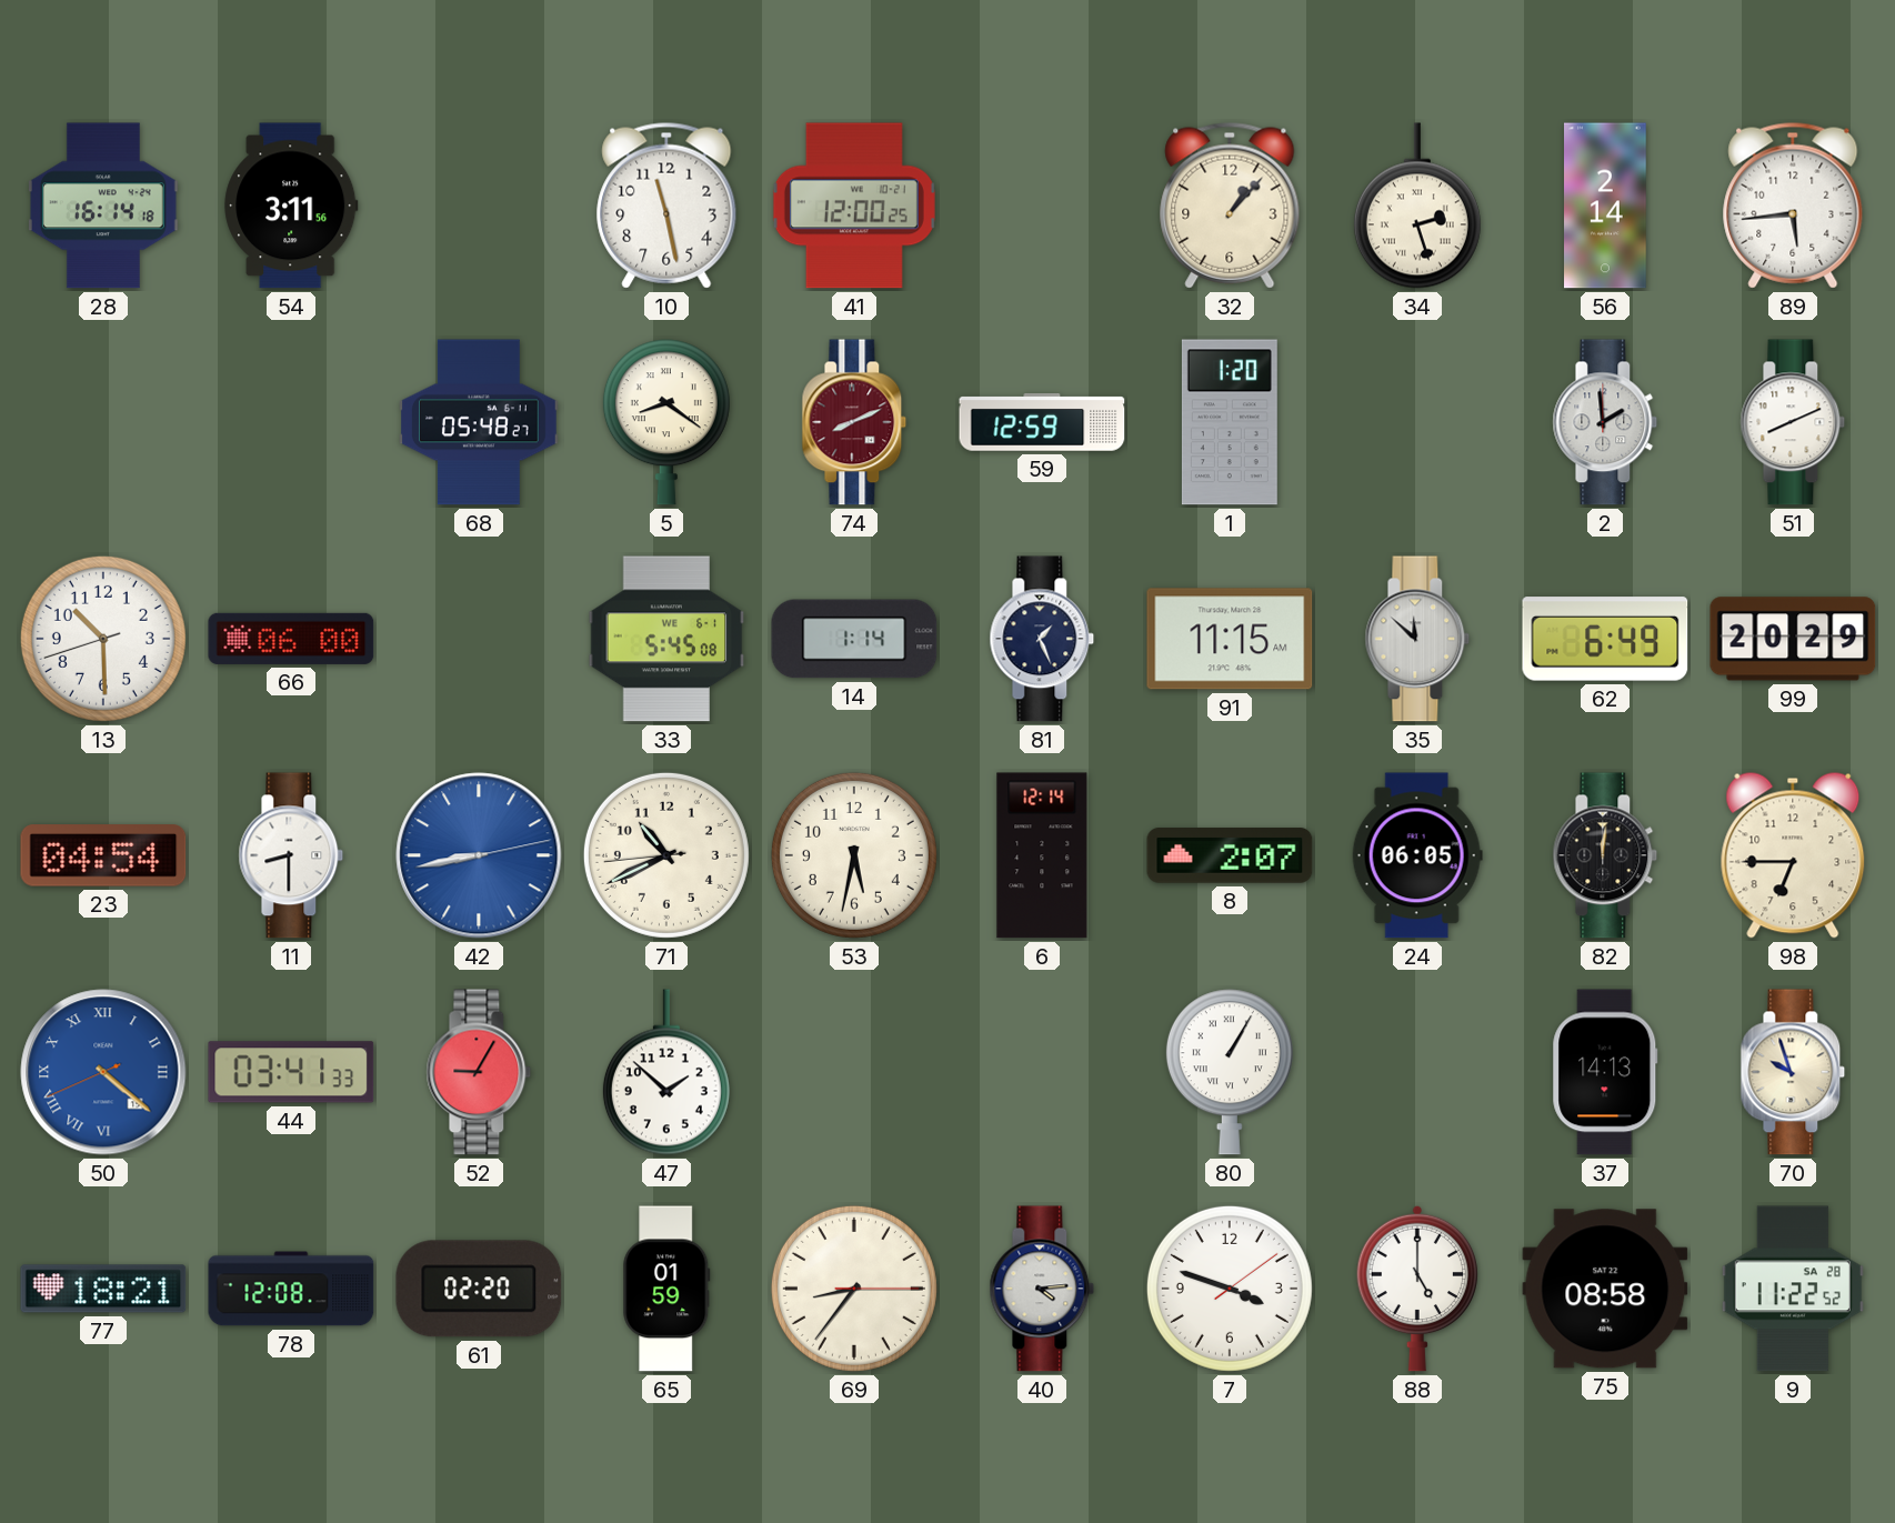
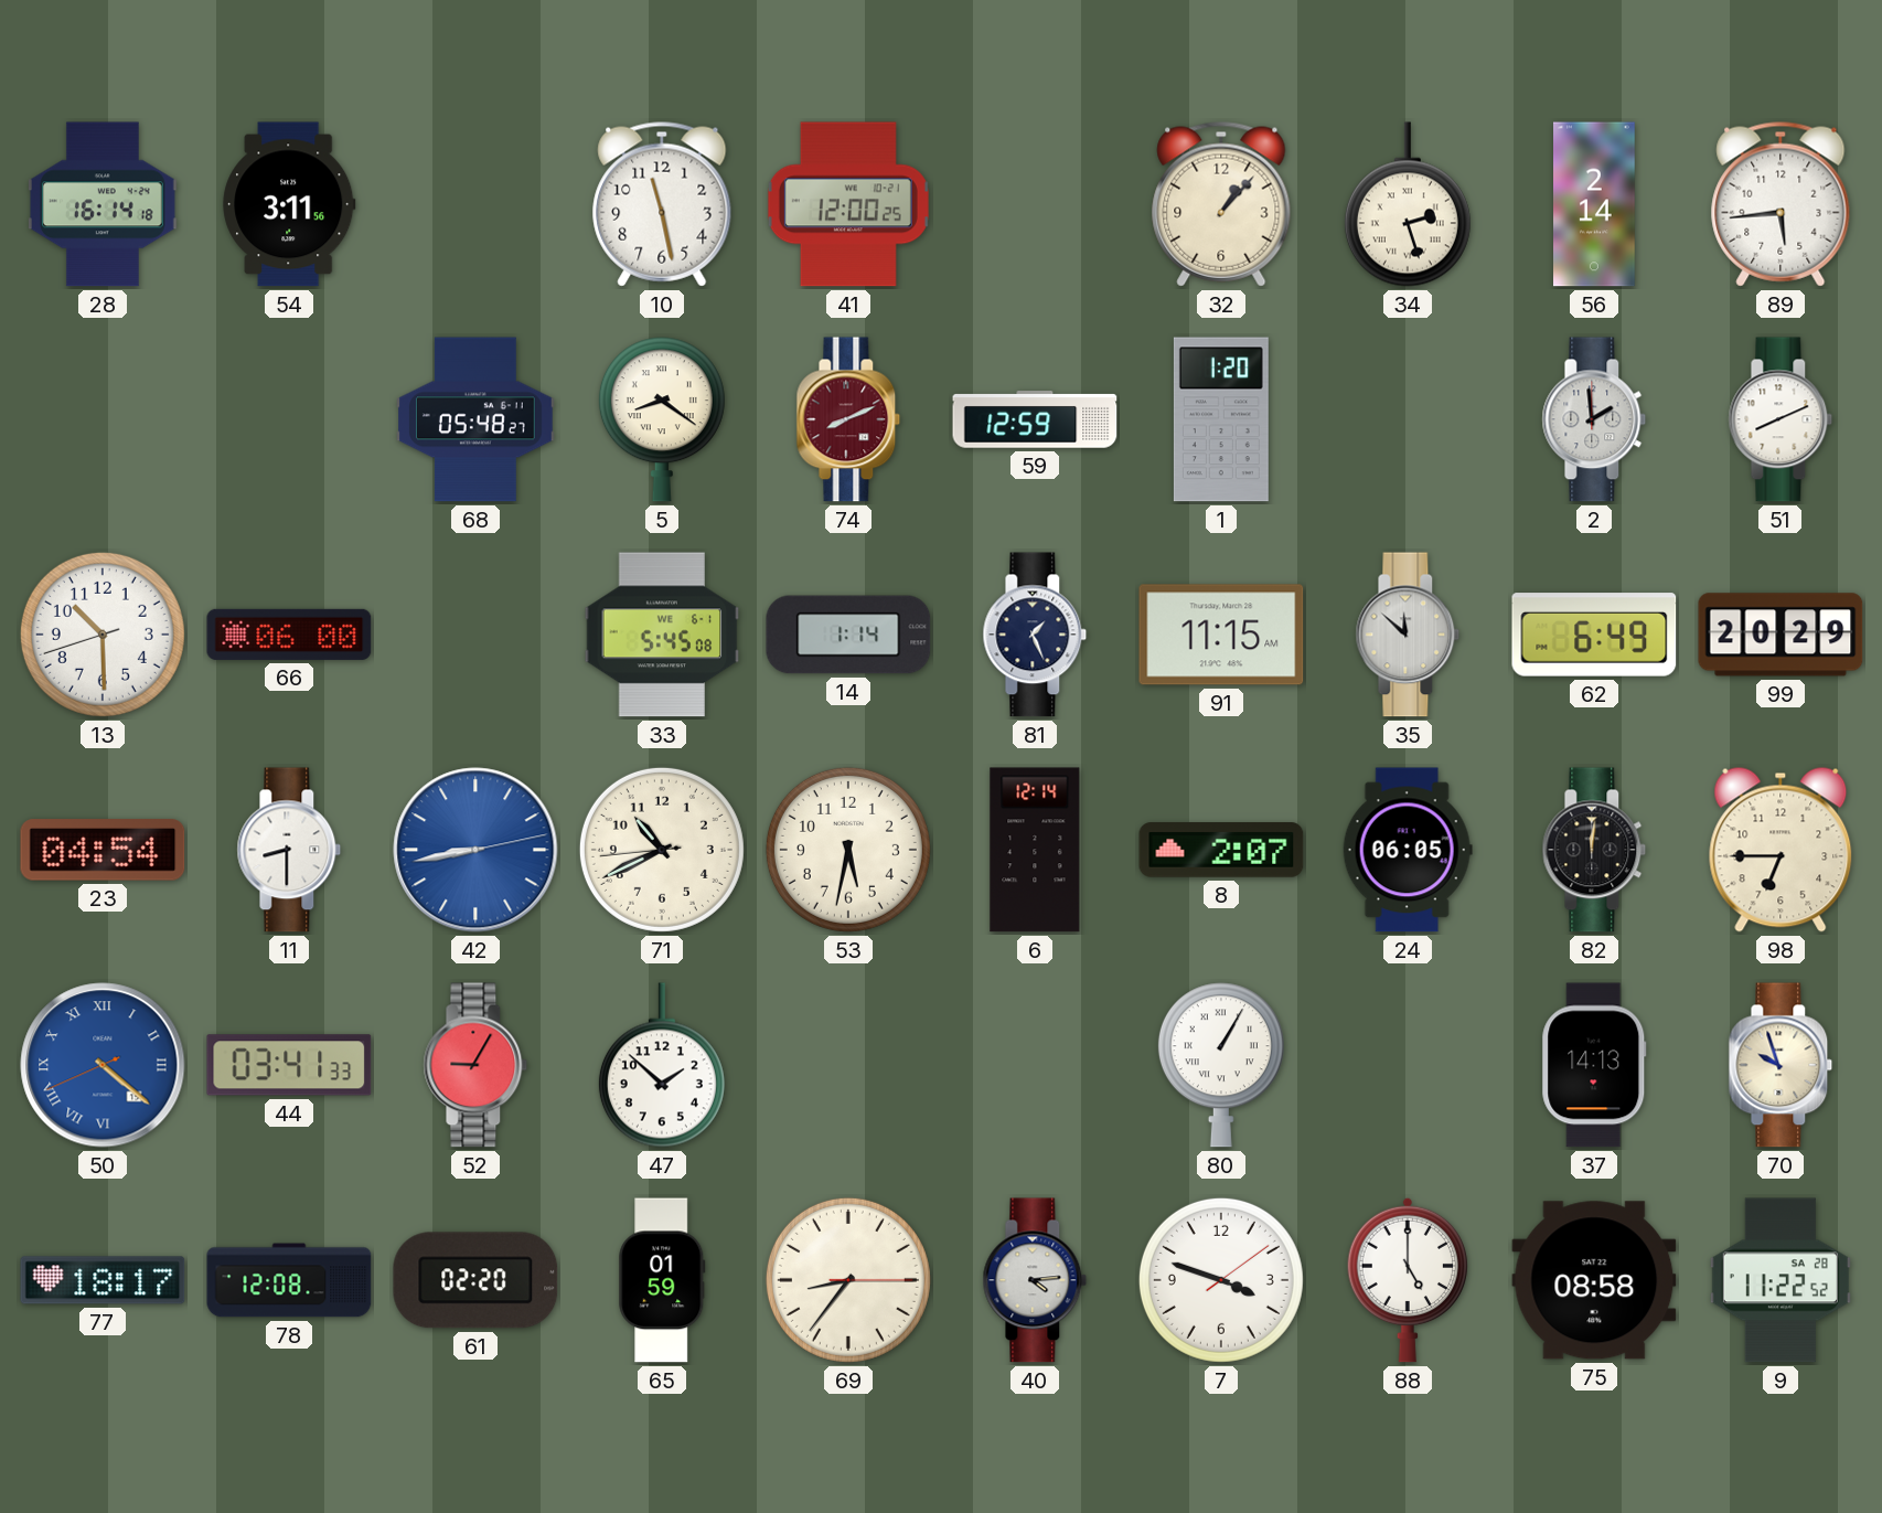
77: 18:21 -> 18:17 (103, 1280)
